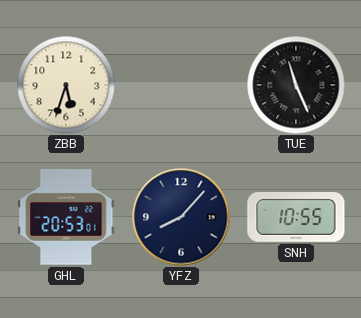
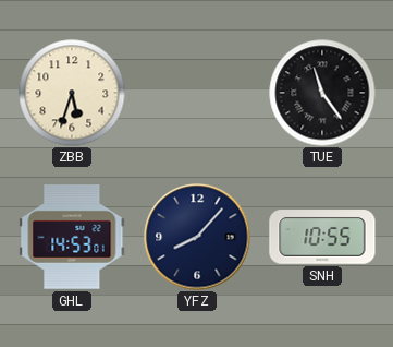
TUE: 11:26 -> 11:24 (322, 93)
GHL: 20:53 -> 14:53 (72, 238)
